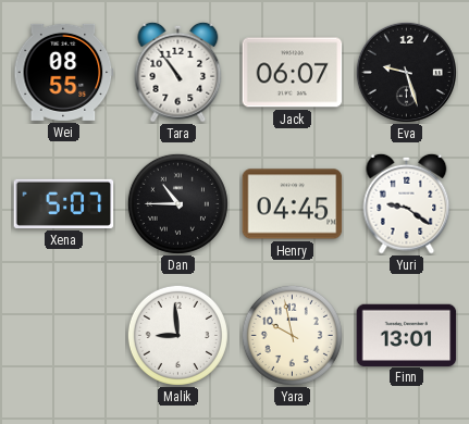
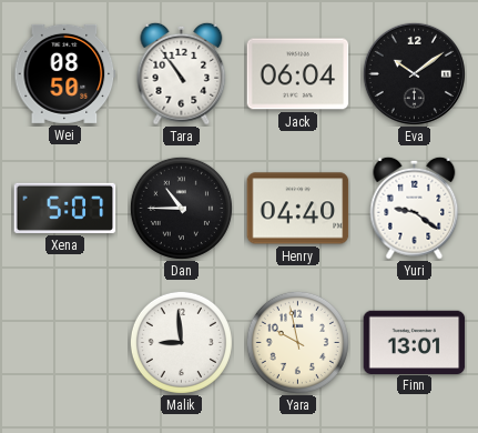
Wei: 08:55 -> 08:50 (65, 73)
Jack: 06:07 -> 06:04 (298, 74)
Eva: 9:27 -> 10:09 (414, 73)
Henry: 04:45 -> 04:40 (298, 209)
